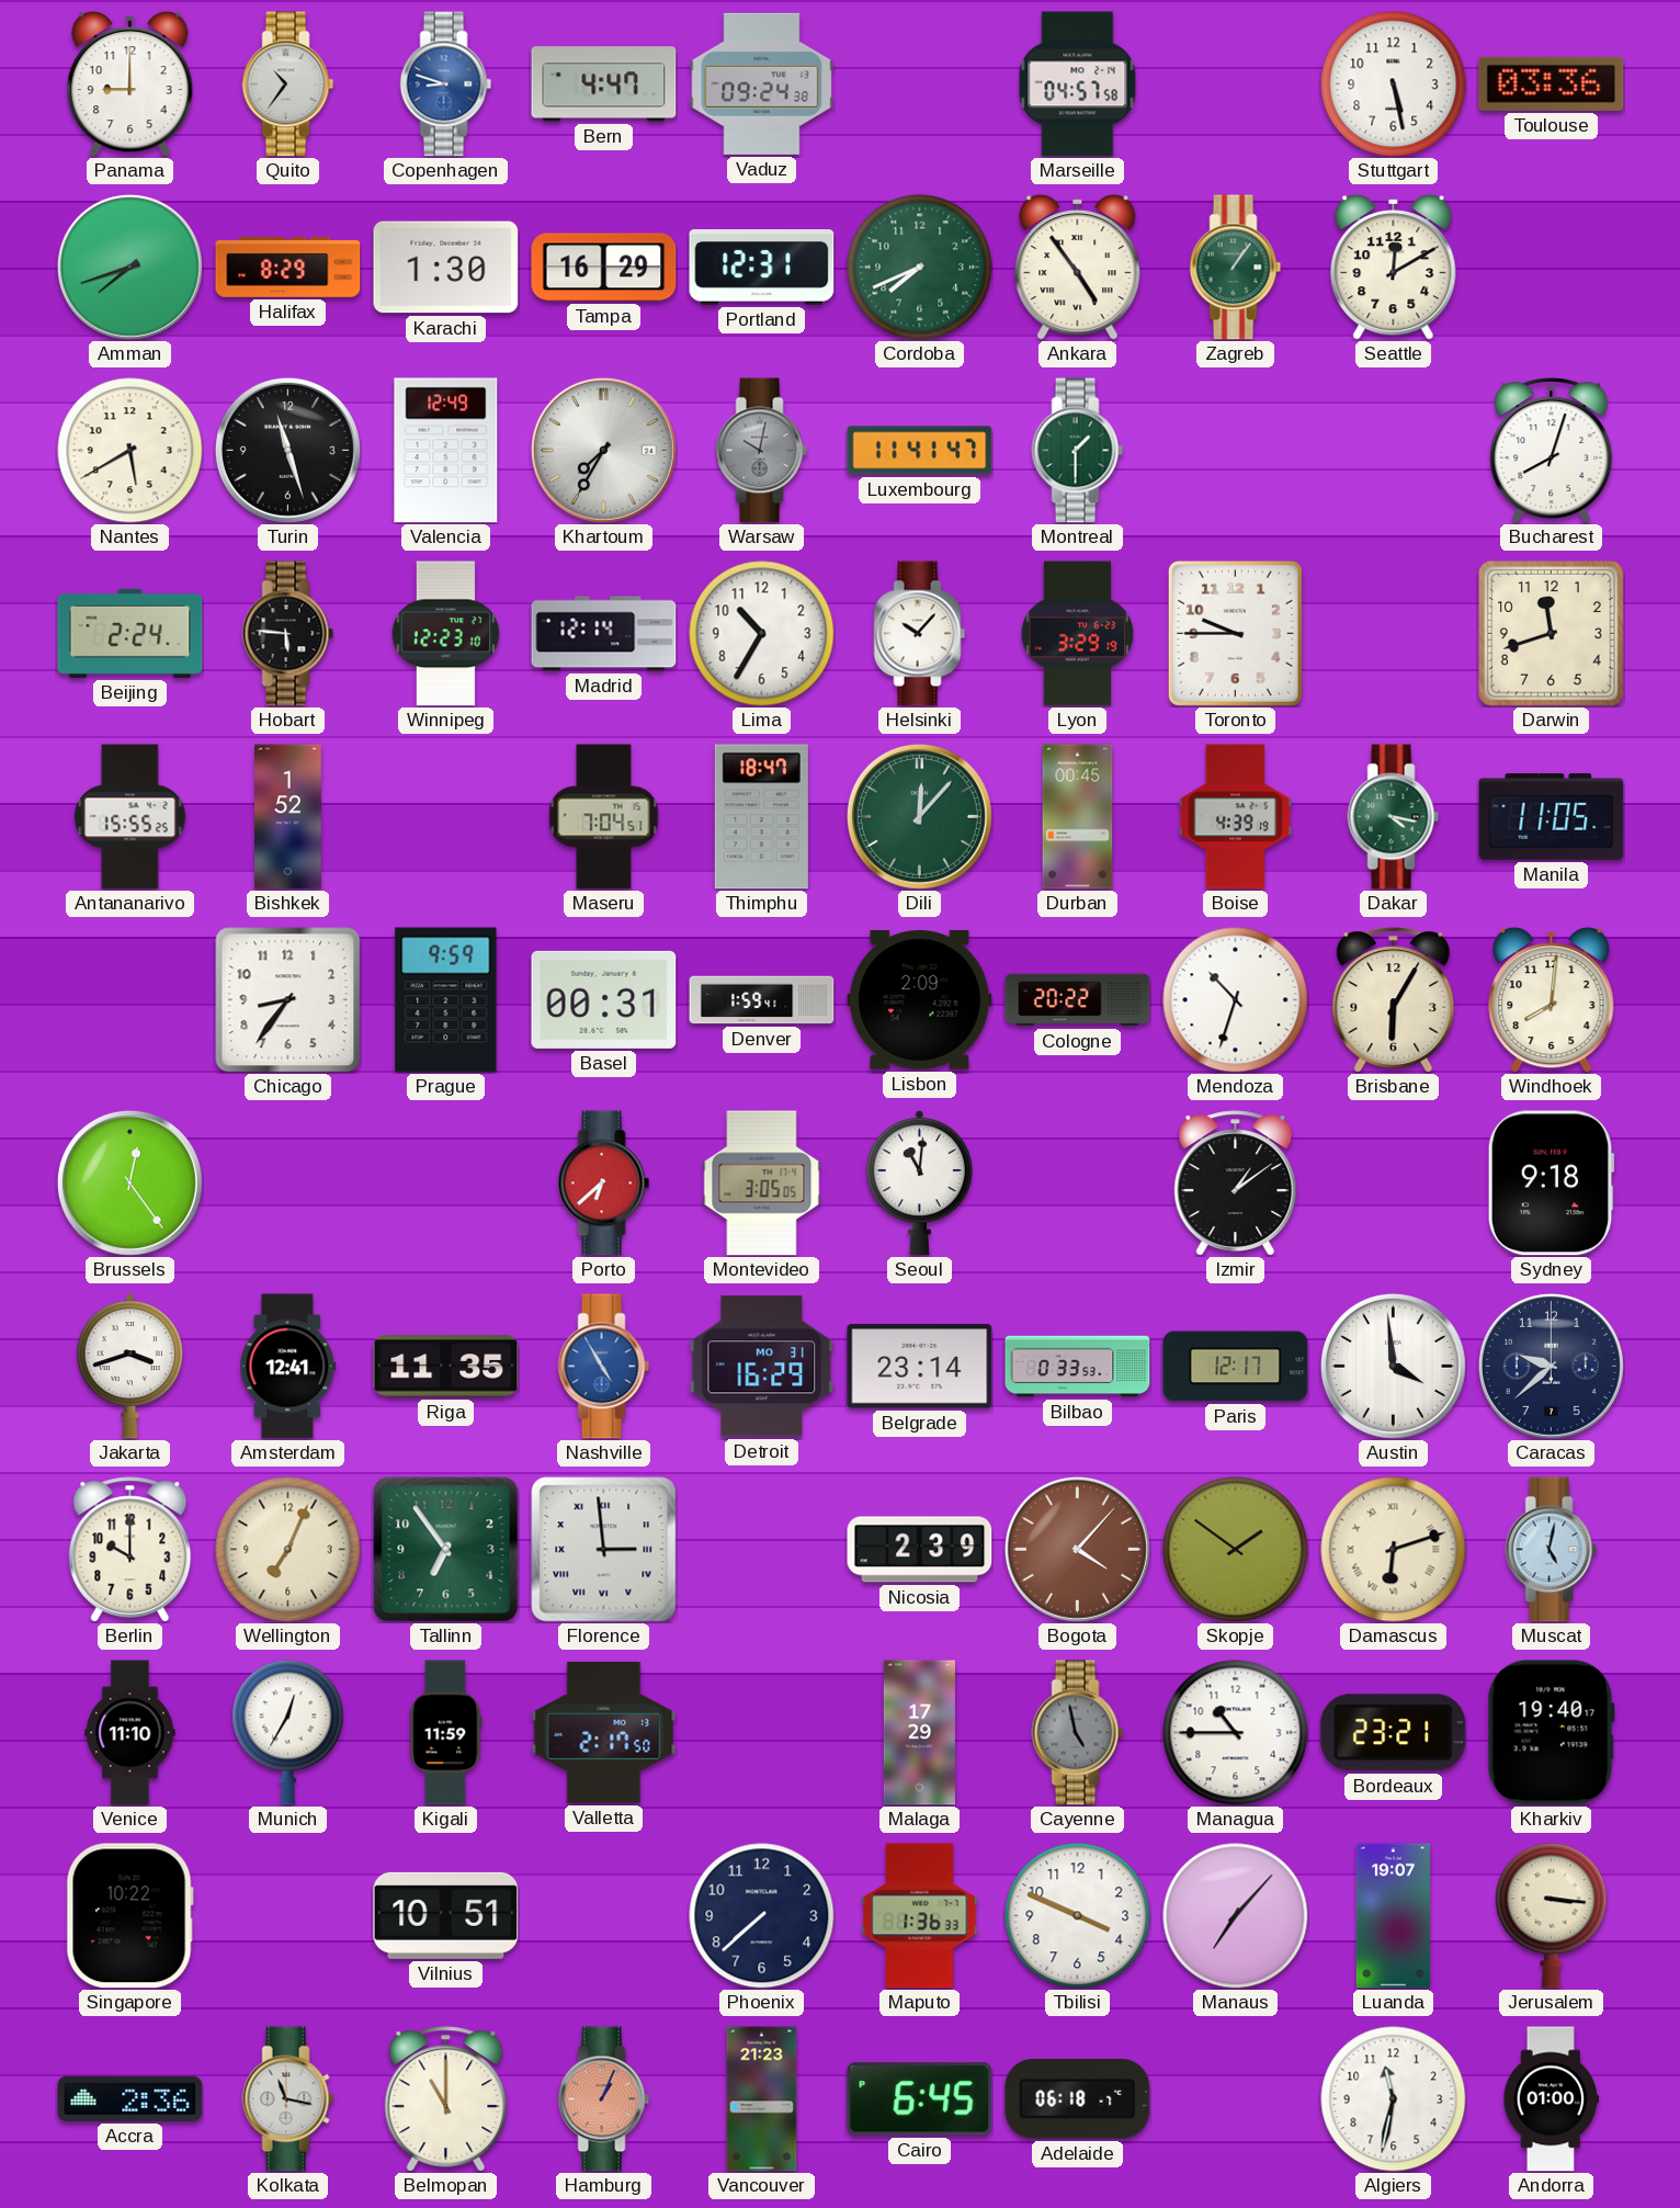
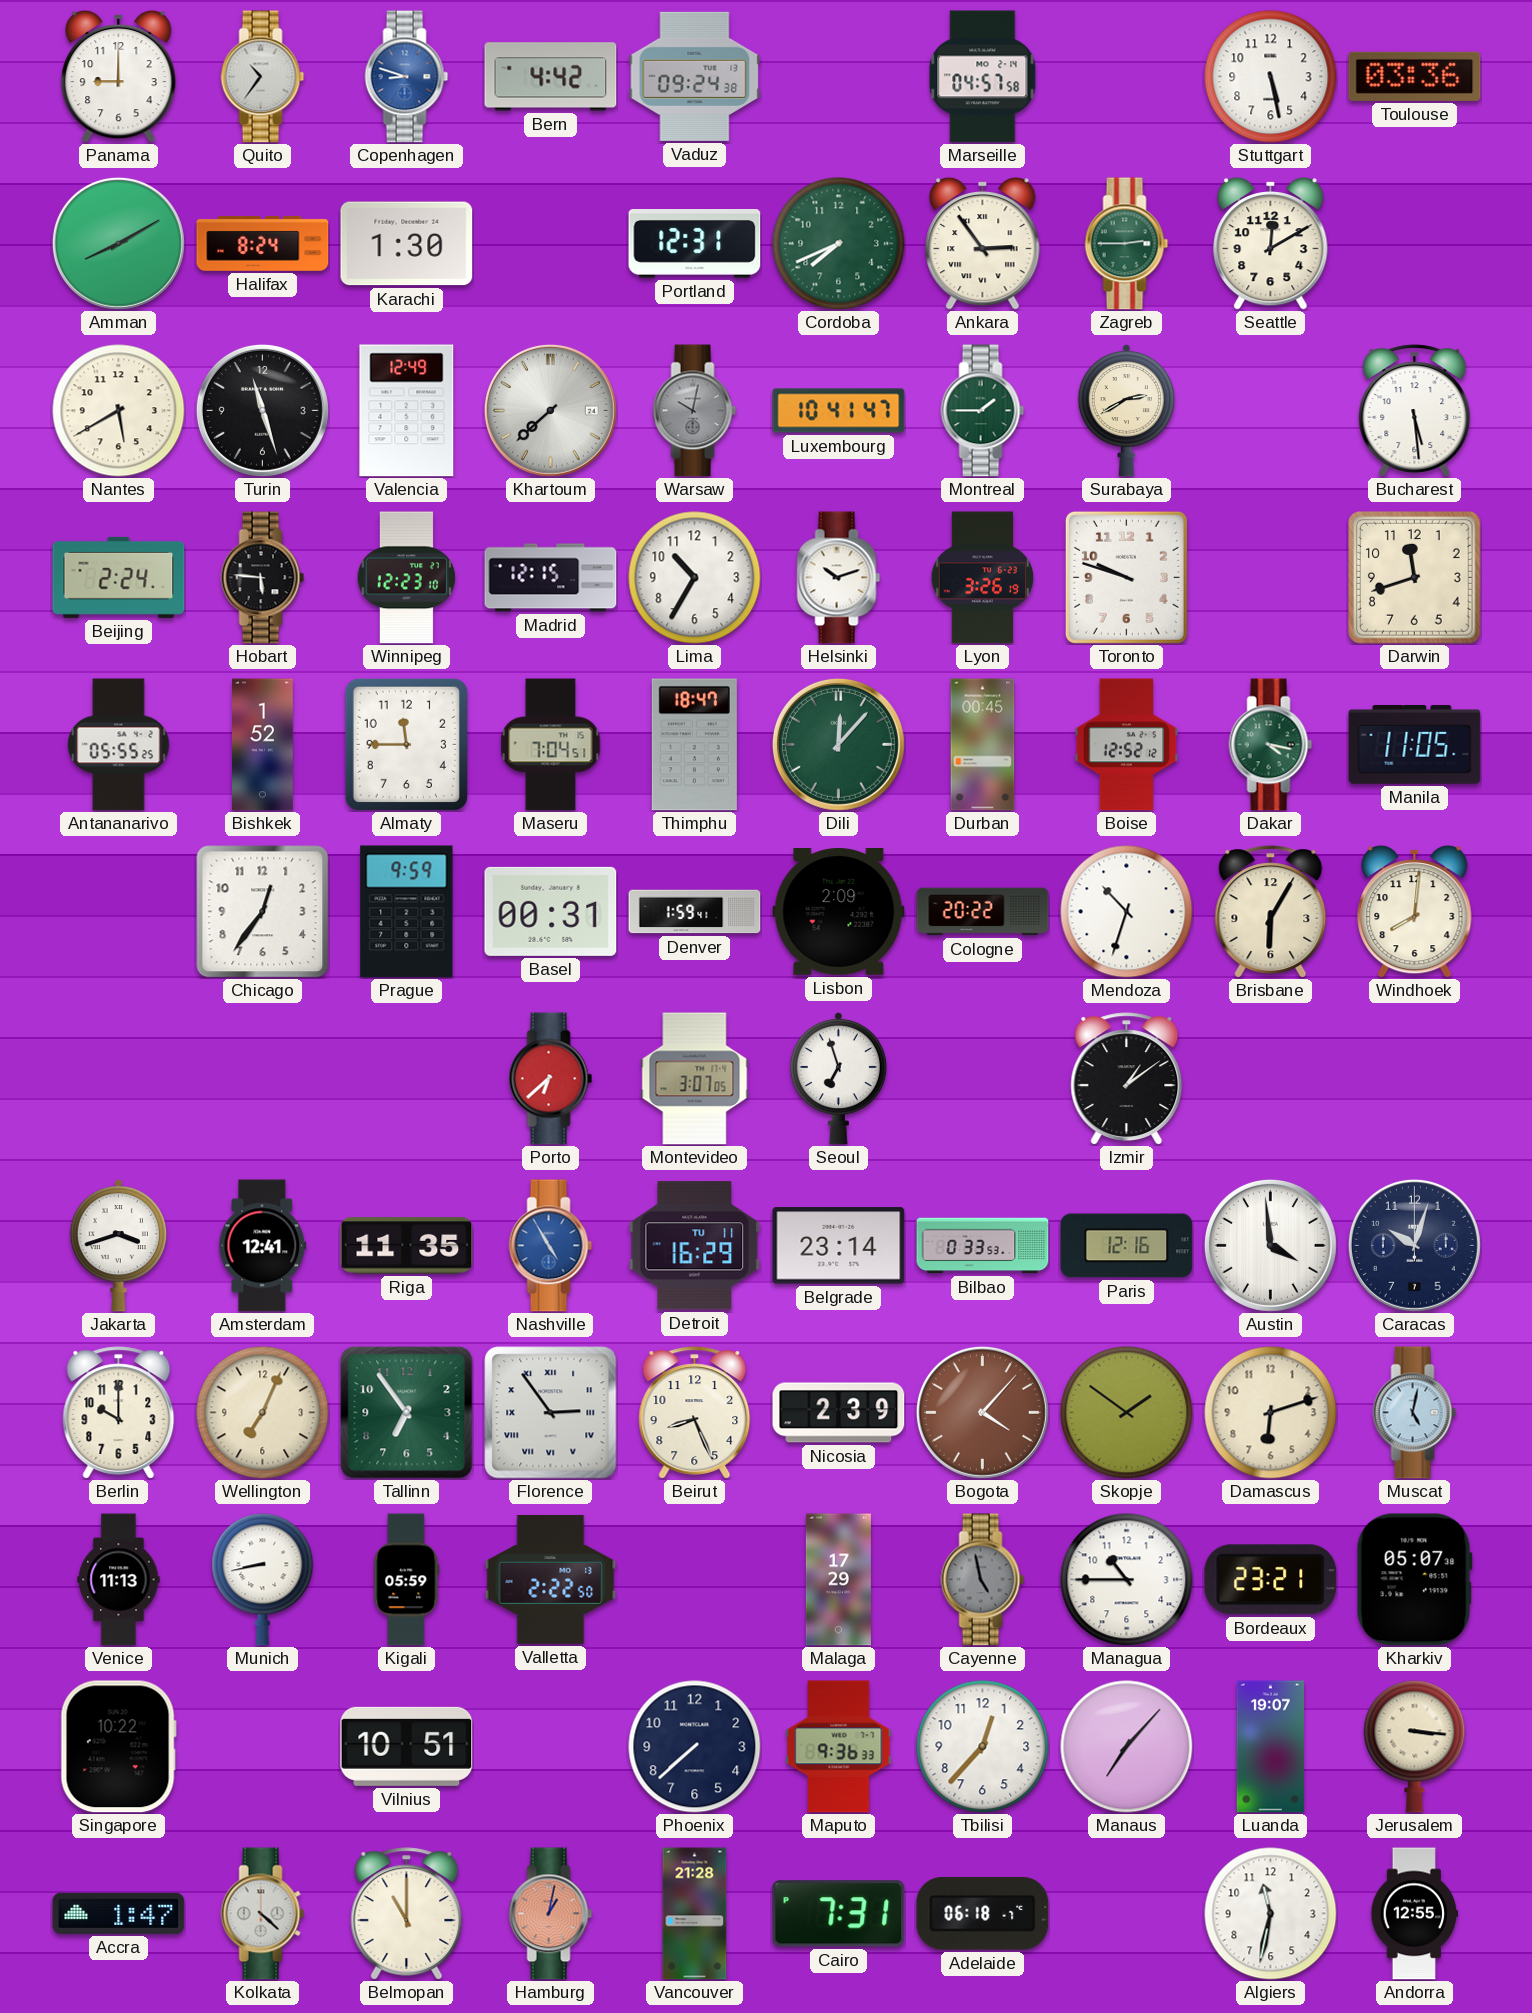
Bern: 4:47 -> 4:42 (551, 77)
Amman: 7:42 -> 8:10 (118, 243)
Halifax: 8:29 -> 8:24 (263, 243)
Tampa: 16:29 -> none (604, 268)
Ankara: 4:54 -> 2:54 (983, 243)
Zagreb: 1:06 -> 2:45 (1127, 244)
Khartoum: 7:35 -> 7:38 (550, 410)
Luxembourg: 11:41 -> 10:41 (839, 411)
Montreal: 1:30 -> 1:45 (983, 411)
Surabaya: none -> 2:40 (1126, 410)
Bucharest: 8:03 -> 5:29 (1415, 411)
Madrid: 12:14 -> 12:15 (551, 578)
Helsinki: 10:07 -> 10:12 (839, 578)
Lyon: 3:29 -> 3:26 (983, 578)
Toronto: 9:45 -> 9:48 (1126, 577)
Antananarivo: 15:55 -> 05:55 (119, 745)
Almaty: none -> 11:45 (406, 744)
Boise: 4:39 -> 12:52 (1127, 745)
Chicago: 8:36 -> 12:36 (263, 912)
Brussels: 12:24 -> none (129, 1182)
Montevideo: 3:05 -> 3:07 (695, 1079)
Seoul: 11:01 -> 6:57 (838, 1078)
Sydney: 9:18 -> none (1551, 1184)
Detroit date: MO 31 -> TU 11 (695, 1246)
Paris: 12:17 -> 12:16 (1127, 1246)
Caracas: 9:38 -> 10:03 (1414, 1245)
Florence: 2:59 -> 2:54 (551, 1413)
Beirut: none -> 8:26 (695, 1413)
Damascus numerals: Roman -> Arabic (1271, 1413)
Venice: 11:10 -> 11:13 (119, 1580)
Munich: 12:35 -> 8:43 (263, 1580)
Kigali: 11:59 -> 05:59 (407, 1580)
Valletta: 2:17 -> 2:22 (551, 1579)
Kharkiv: 19:40 -> 05:07 (1414, 1580)
Maputo: 1:36 -> 9:36 (839, 1747)
Tbilisi: 3:49 -> 12:37 (983, 1747)
Accra: 2:36 -> 1:47 (119, 1913)
Kolkata: 11:17 -> 4:22 (263, 1914)
Hamburg: 1:04 -> 1:02 (551, 1914)
Vancouver: 21:23 -> 21:28 (695, 1914)
Cairo: 6:45 -> 7:31 (839, 1914)
Andorra: 01:00 -> 12:55 (1415, 1914)
